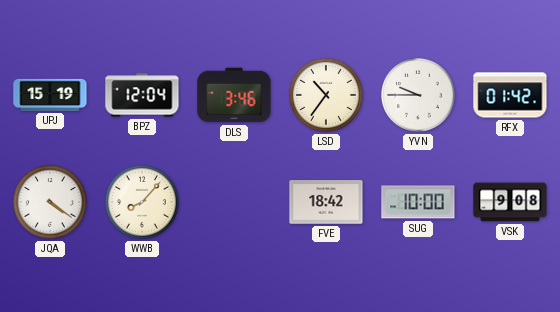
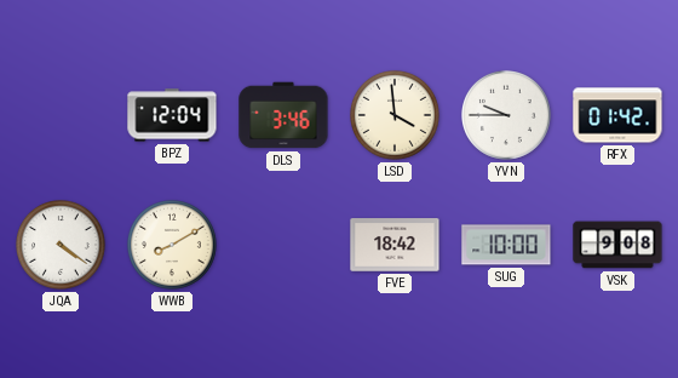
UPJ: 15:19 -> none (50, 95)
LSD: 10:36 -> 3:59 (396, 116)
WWB: 8:07 -> 8:10 (173, 246)
